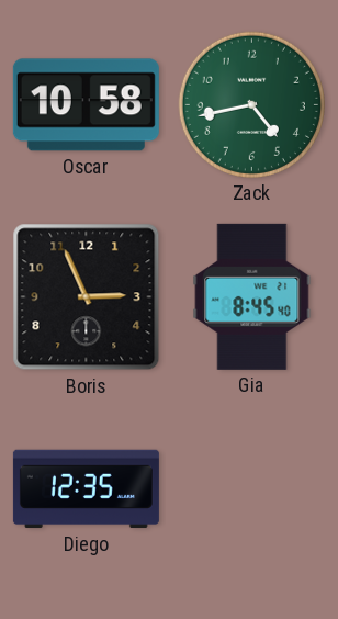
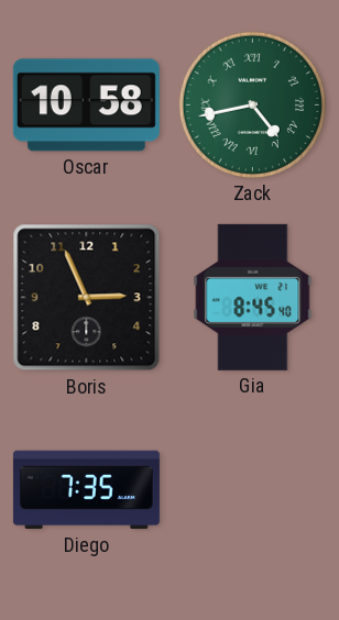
Zack numerals: Arabic -> Roman (252, 104)
Diego: 12:35 -> 7:35 (86, 490)
